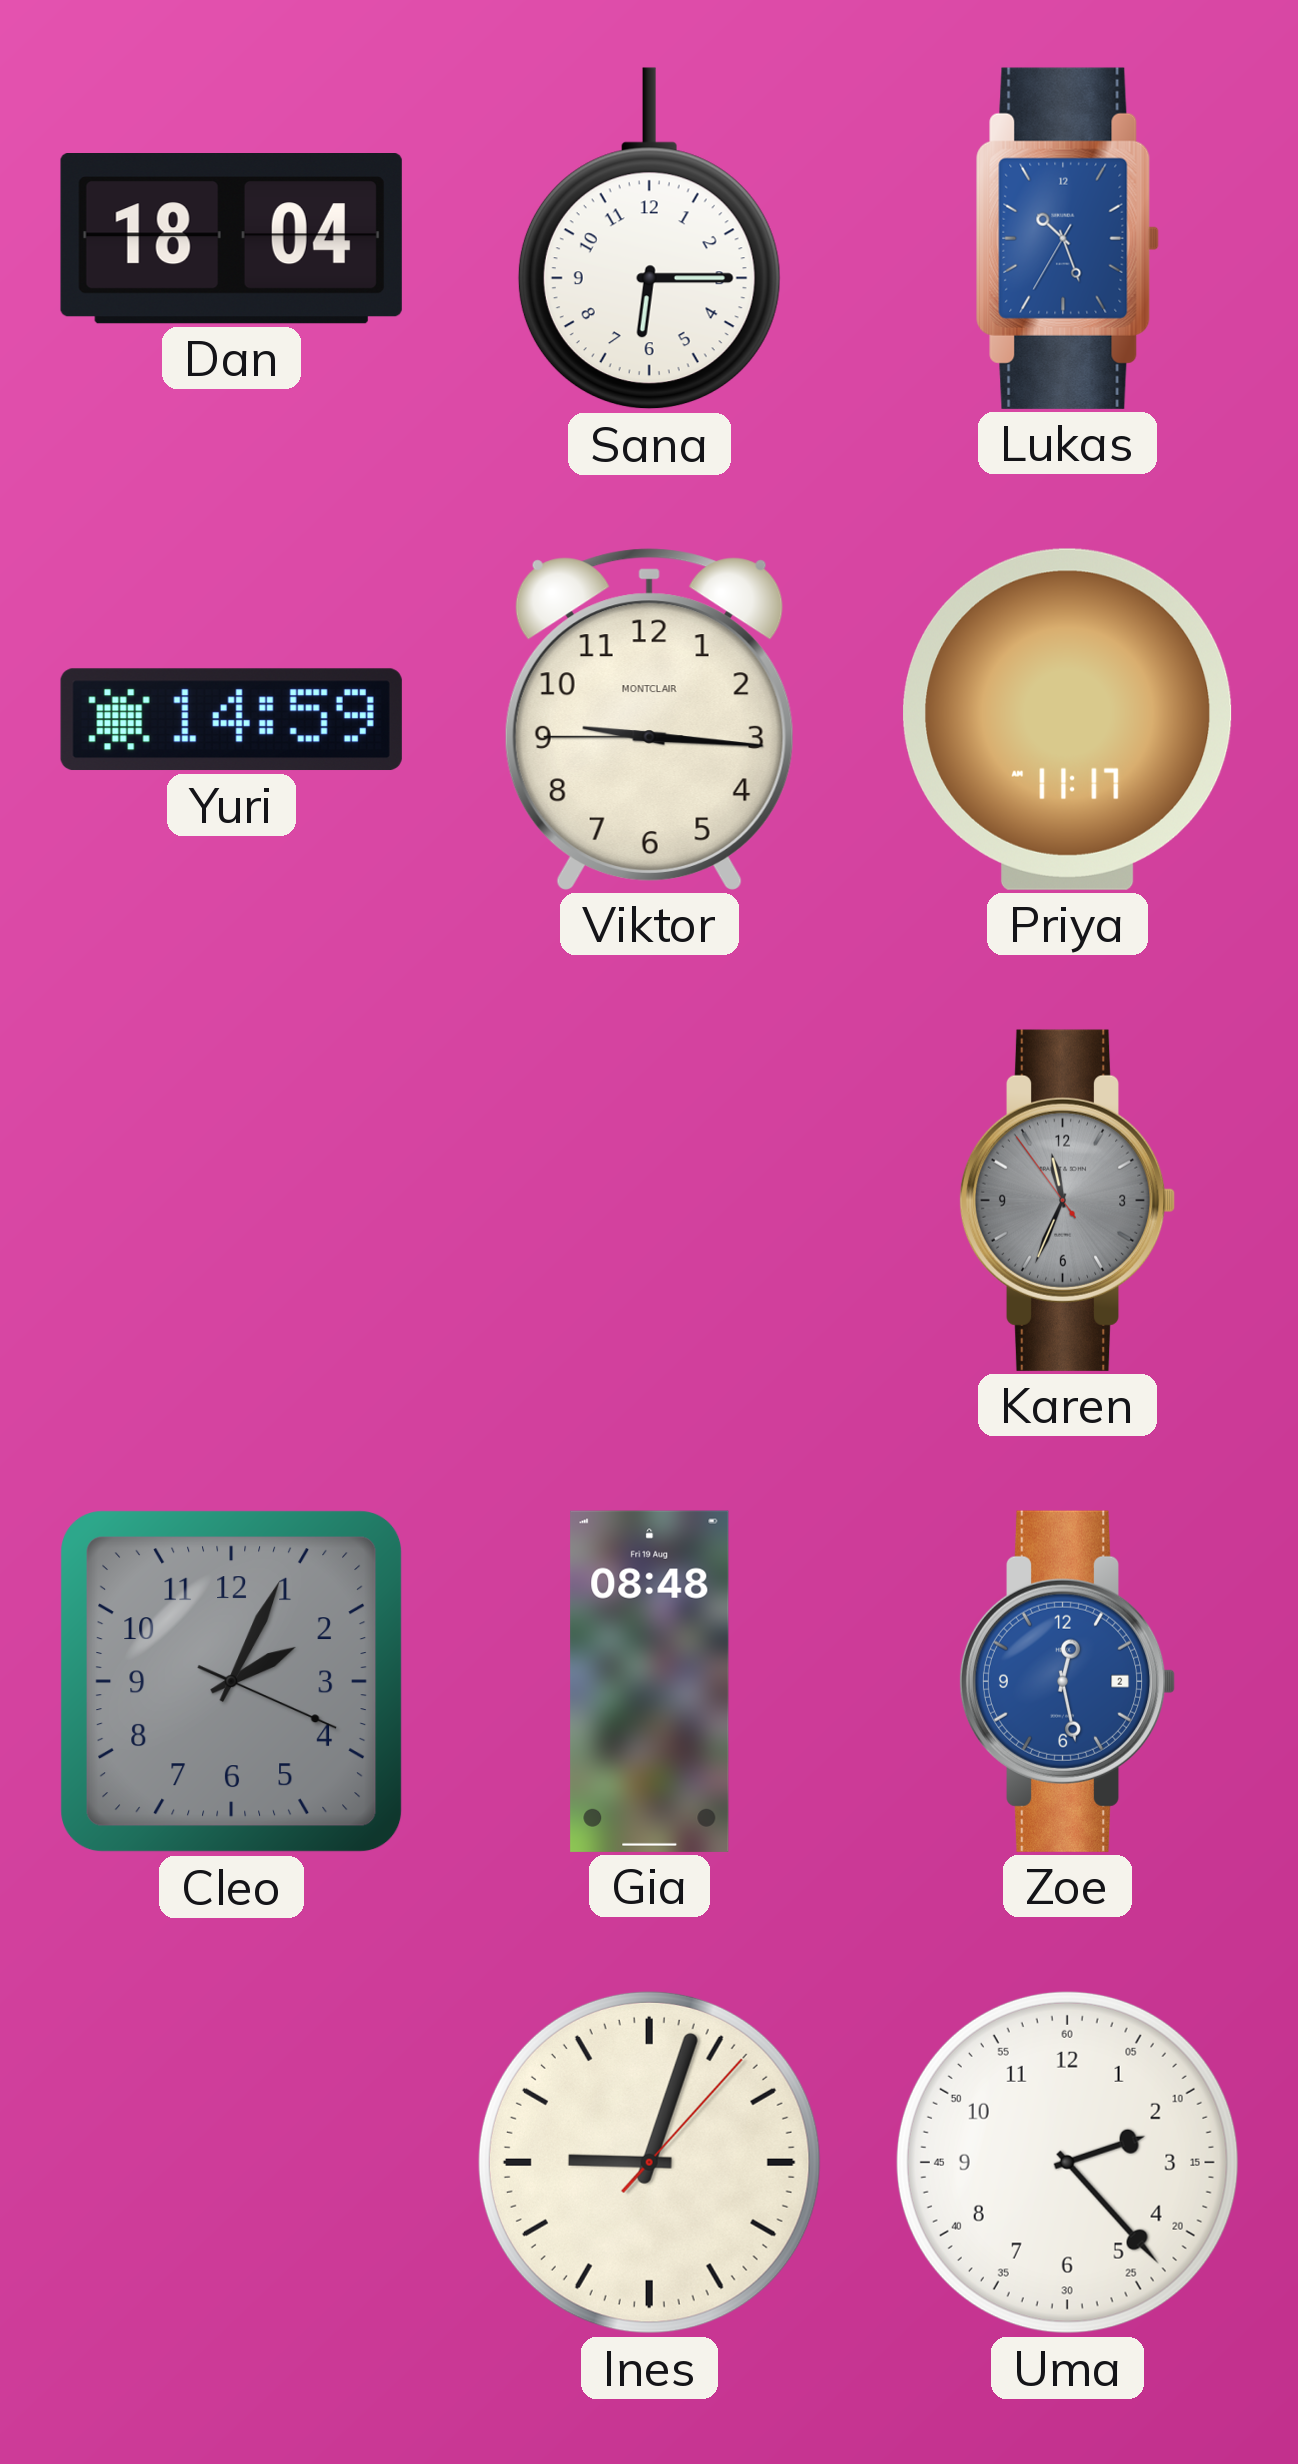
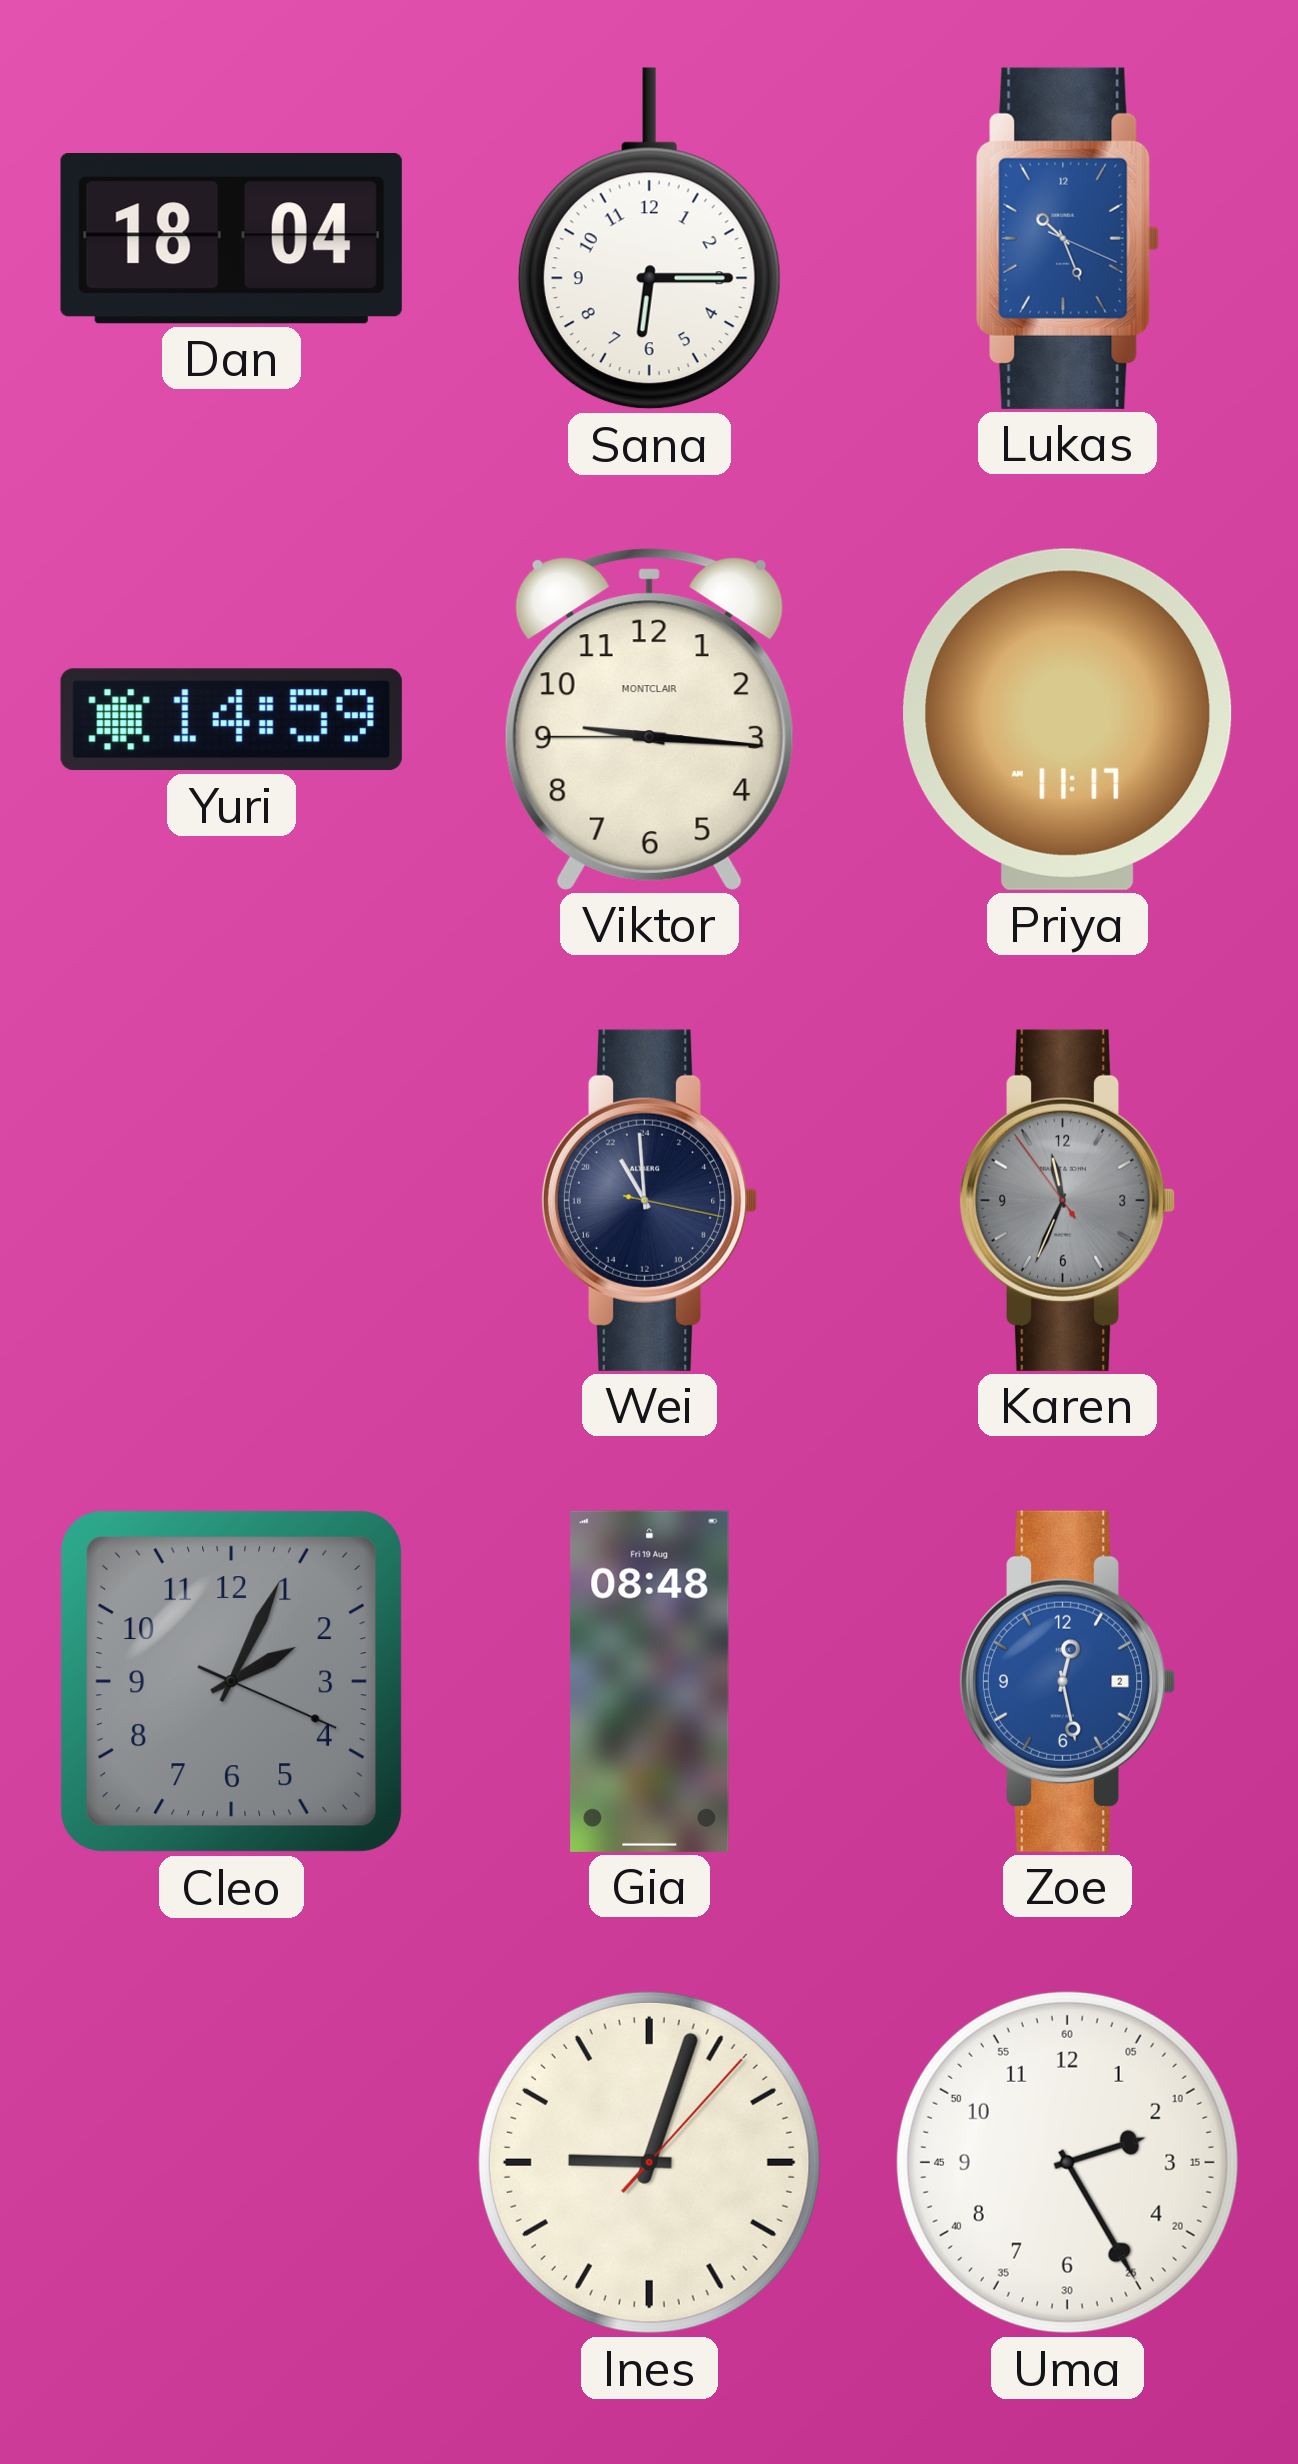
Lukas: 10:26:35 -> 10:26:19 (1067, 238)
Wei: none -> 21:59 (649, 1200)
Uma: 2:23 -> 2:25 (1067, 2162)
